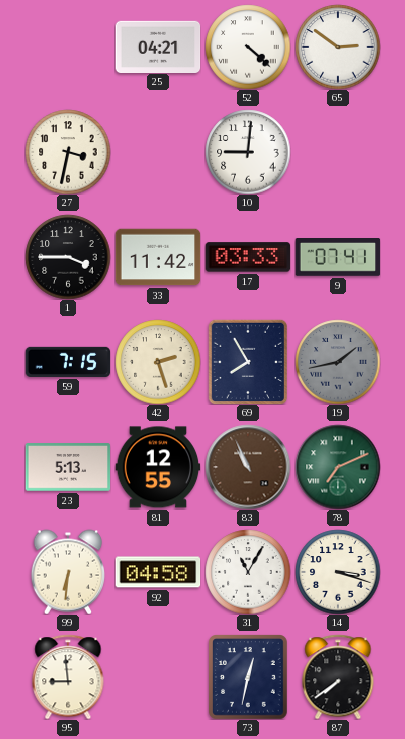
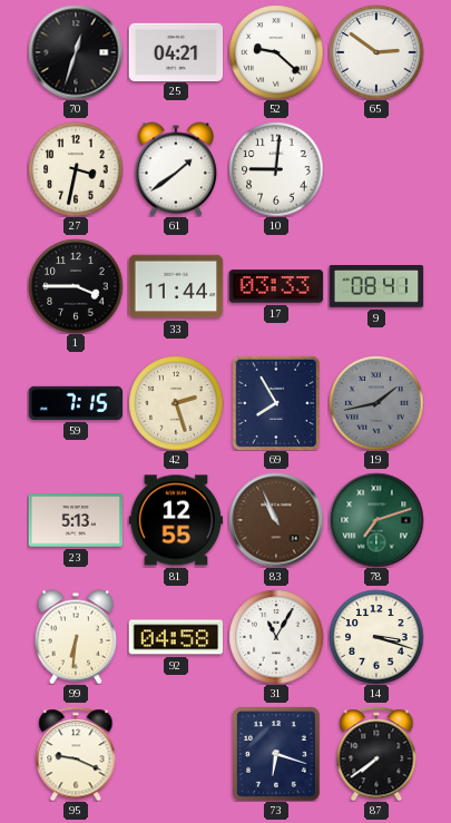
70: none -> 12:33 (76, 52)
52: 4:22 -> 9:22 (276, 52)
61: none -> 1:39 (176, 169)
33: 11:42 -> 11:44 (176, 286)
9: 07:41 -> 08:41 (376, 286)
78: 7:11 -> 7:12 (376, 520)
95: 8:59 -> 9:19 (76, 754)
73: 12:32 -> 6:18 (277, 754)
